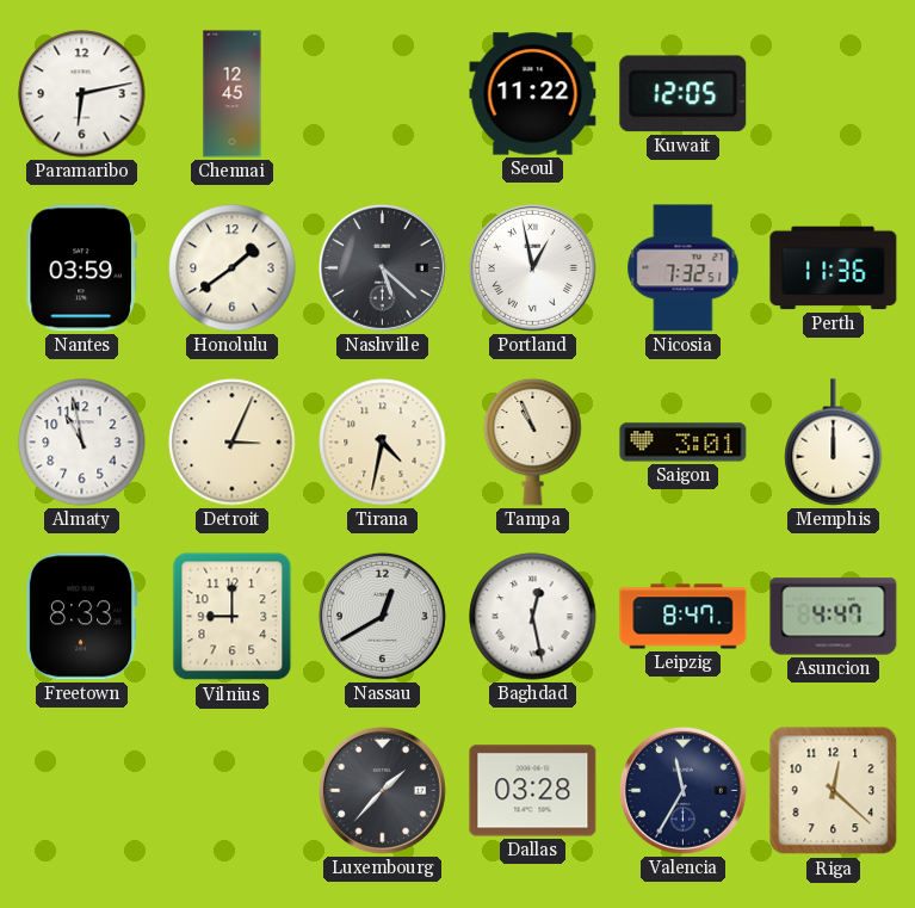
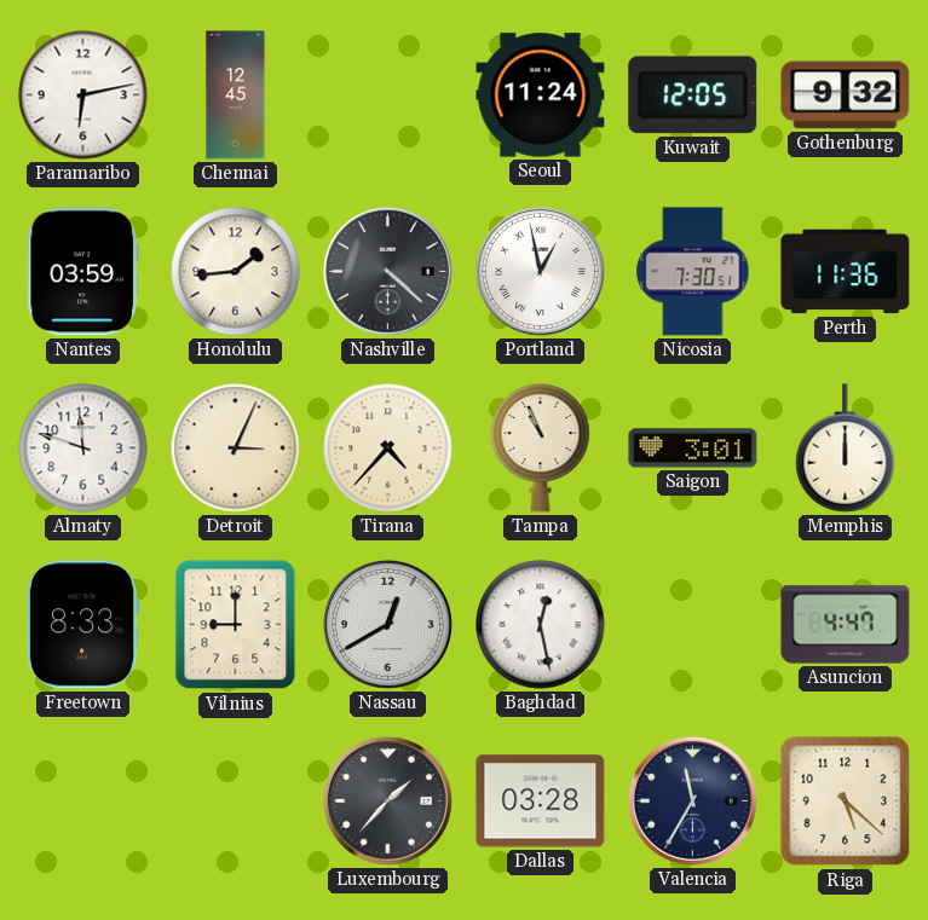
Seoul: 11:22 -> 11:24 (541, 96)
Gothenburg: none -> 9:32 (846, 96)
Honolulu: 1:39 -> 1:44 (236, 272)
Nashville: 5:22 -> 4:22 (387, 271)
Nicosia: 7:32 -> 7:30 (693, 272)
Almaty: 10:58 -> 11:48 (83, 449)
Tirana: 4:32 -> 4:37 (388, 449)
Leipzig: 8:47 -> none (684, 617)
Riga: 12:22 -> 5:22 (846, 802)
